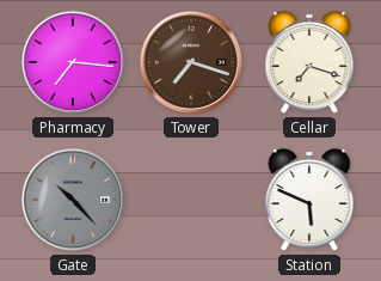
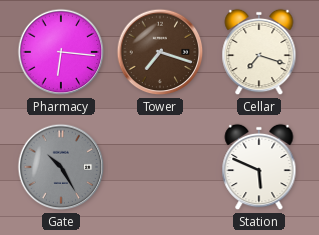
Pharmacy: 7:16 -> 6:16 (61, 52)
Gate: 10:23 -> 10:25 (61, 167)
